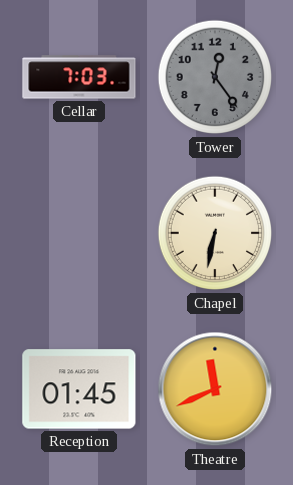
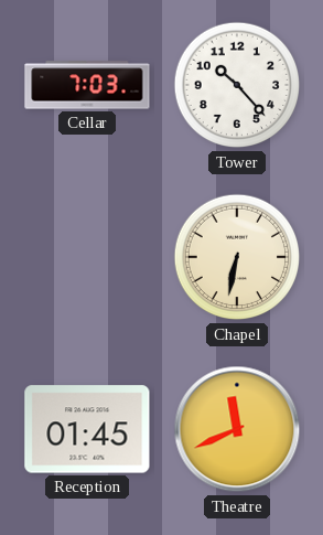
Tower: 12:24 -> 10:23 (237, 85)
Tower dial: grey -> white (237, 85)
